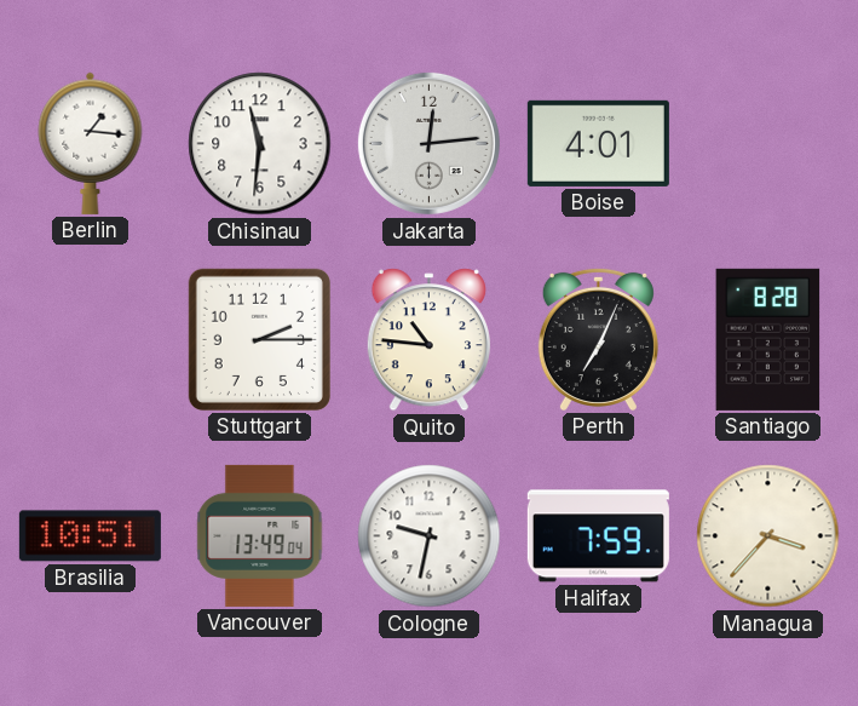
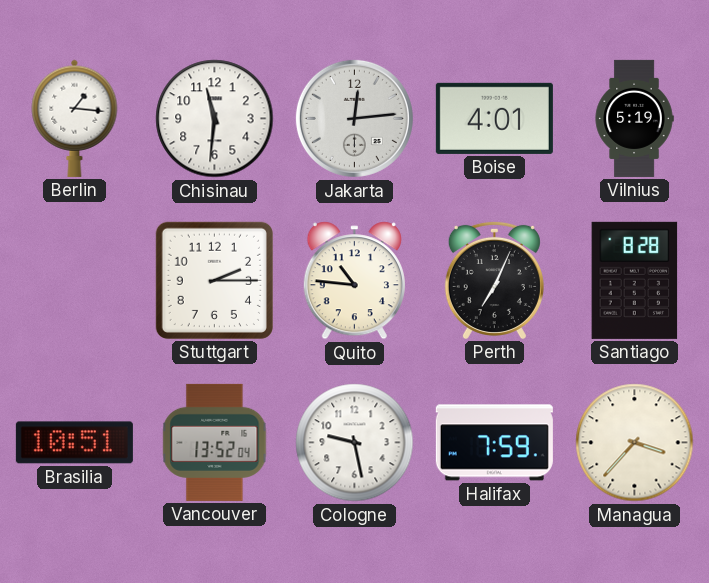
Vilnius: none -> 5:19 (634, 118)
Vancouver: 13:49 -> 13:52 (215, 442)
Cologne: 9:32 -> 9:28 (355, 443)
